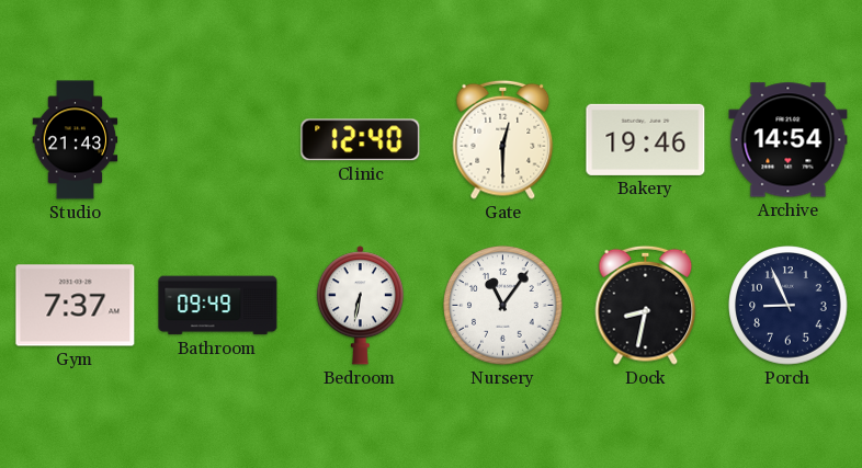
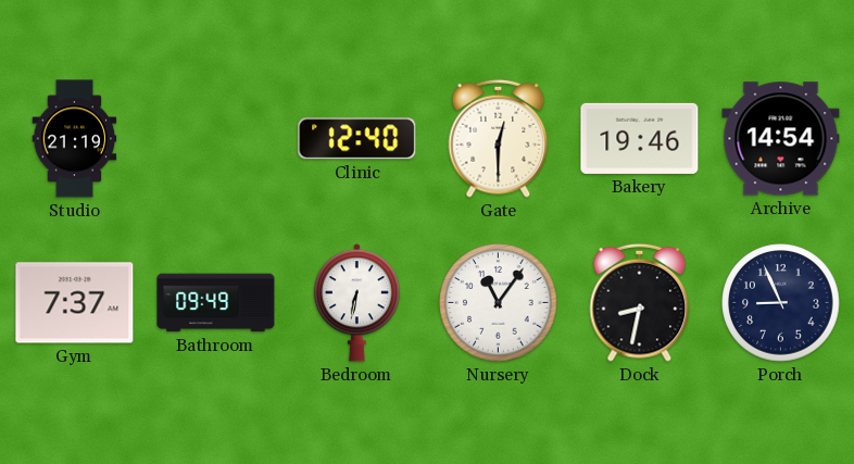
Studio: 21:43 -> 21:19 (75, 139)
